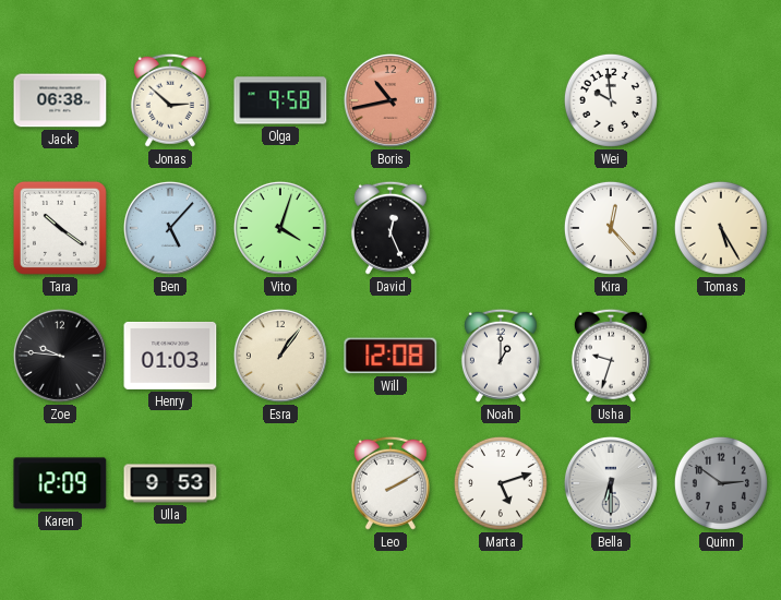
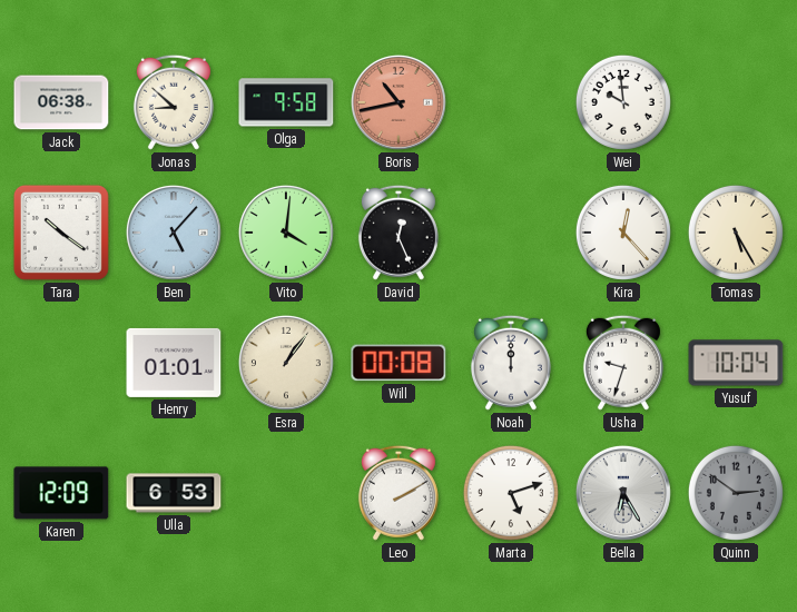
Jonas: 2:52 -> 8:52 (174, 102)
Vito: 4:03 -> 4:01 (286, 233)
Zoe: 9:46 -> none (60, 356)
Henry: 01:03 -> 01:01 (174, 363)
Will: 12:08 -> 00:08 (398, 363)
Noah: 1:00 -> 12:00 (511, 363)
Yusuf: none -> 10:04 (736, 363)
Ulla: 9:53 -> 6:53 (174, 493)
Bella: 6:30 -> 6:25 (623, 493)
